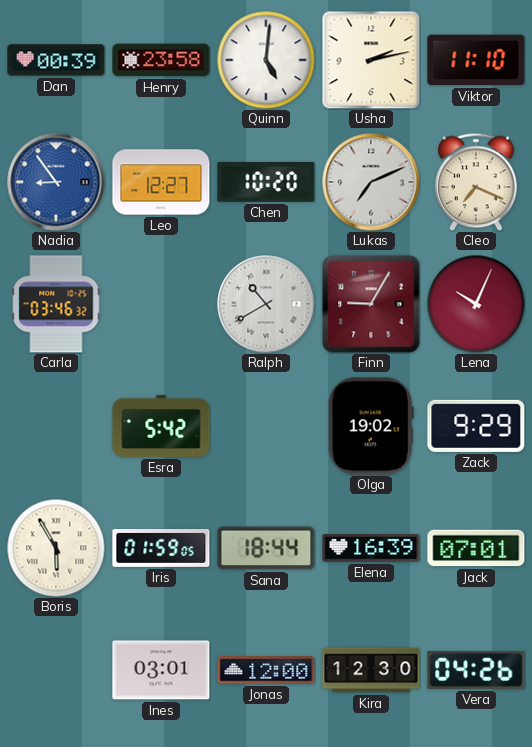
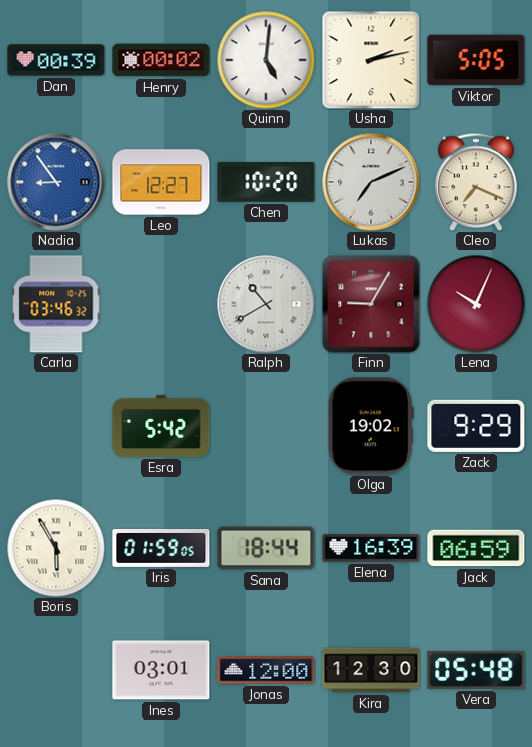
Henry: 23:58 -> 00:02 (161, 60)
Viktor: 11:10 -> 5:05 (476, 60)
Jack: 07:01 -> 06:59 (476, 548)
Vera: 04:26 -> 05:48 (476, 670)
